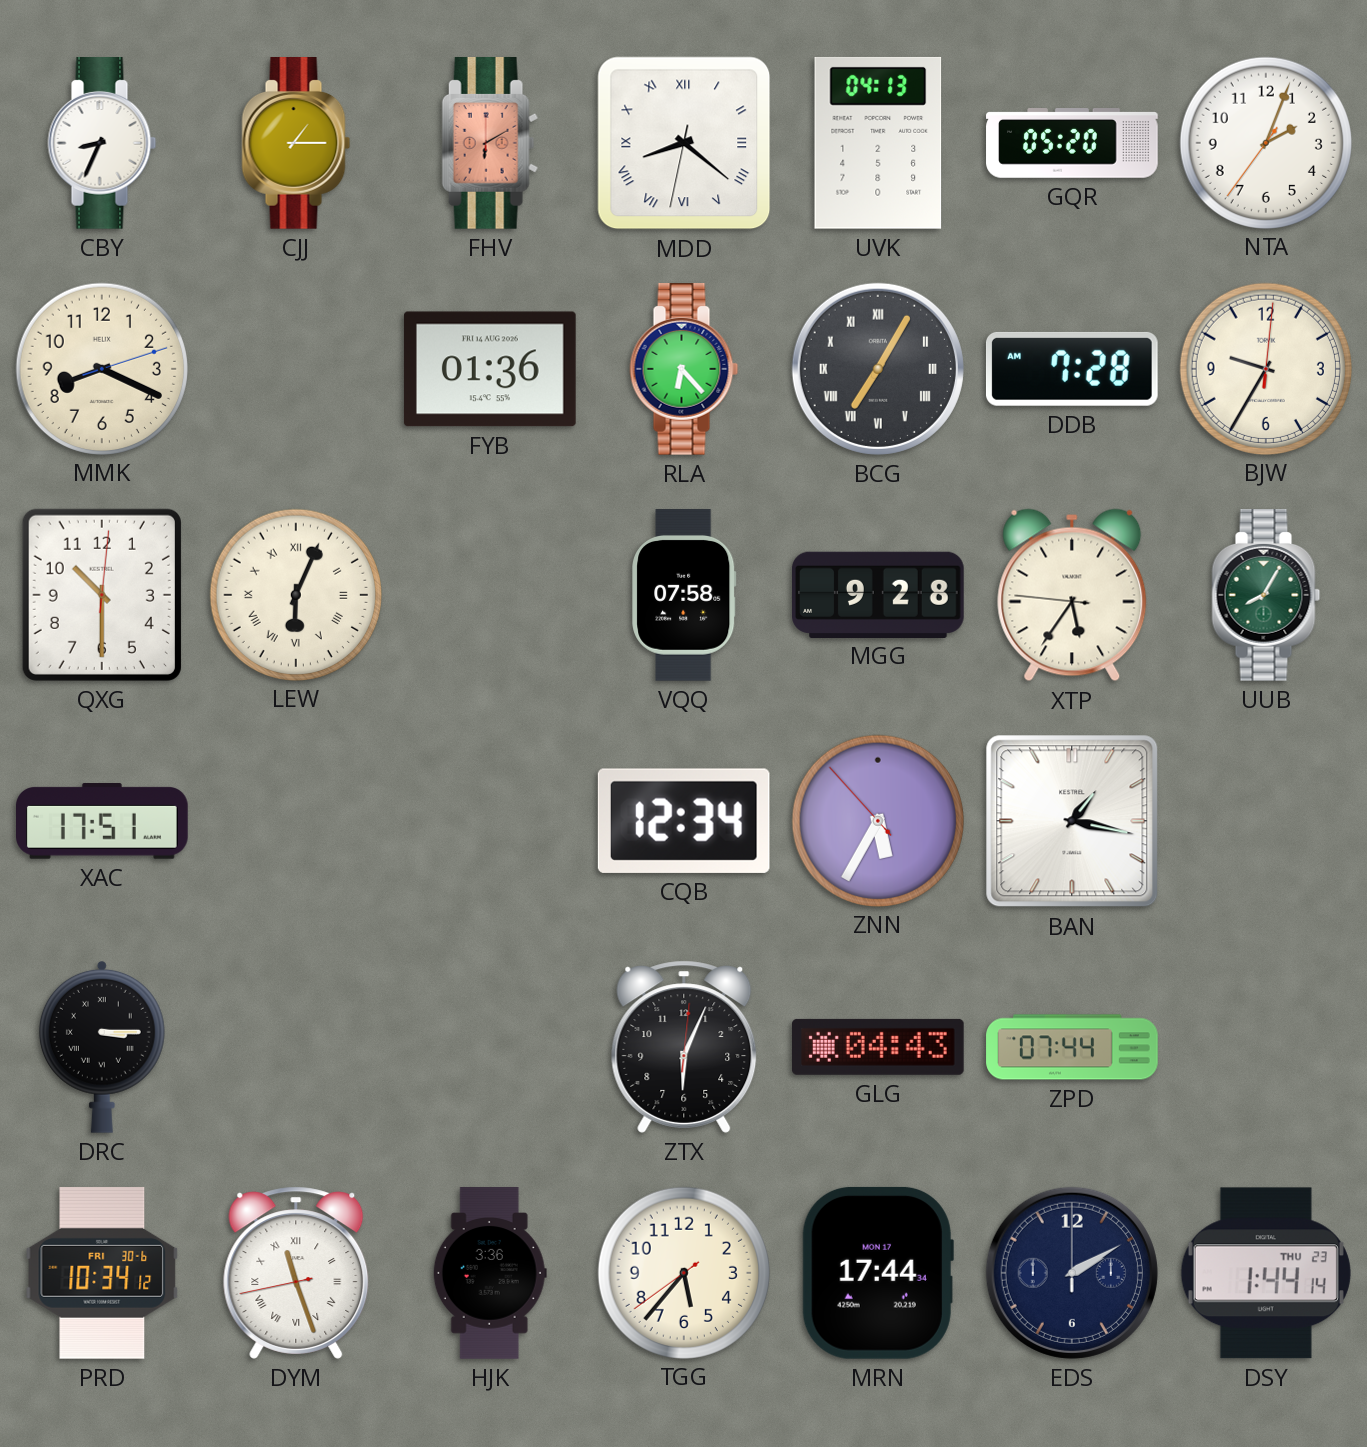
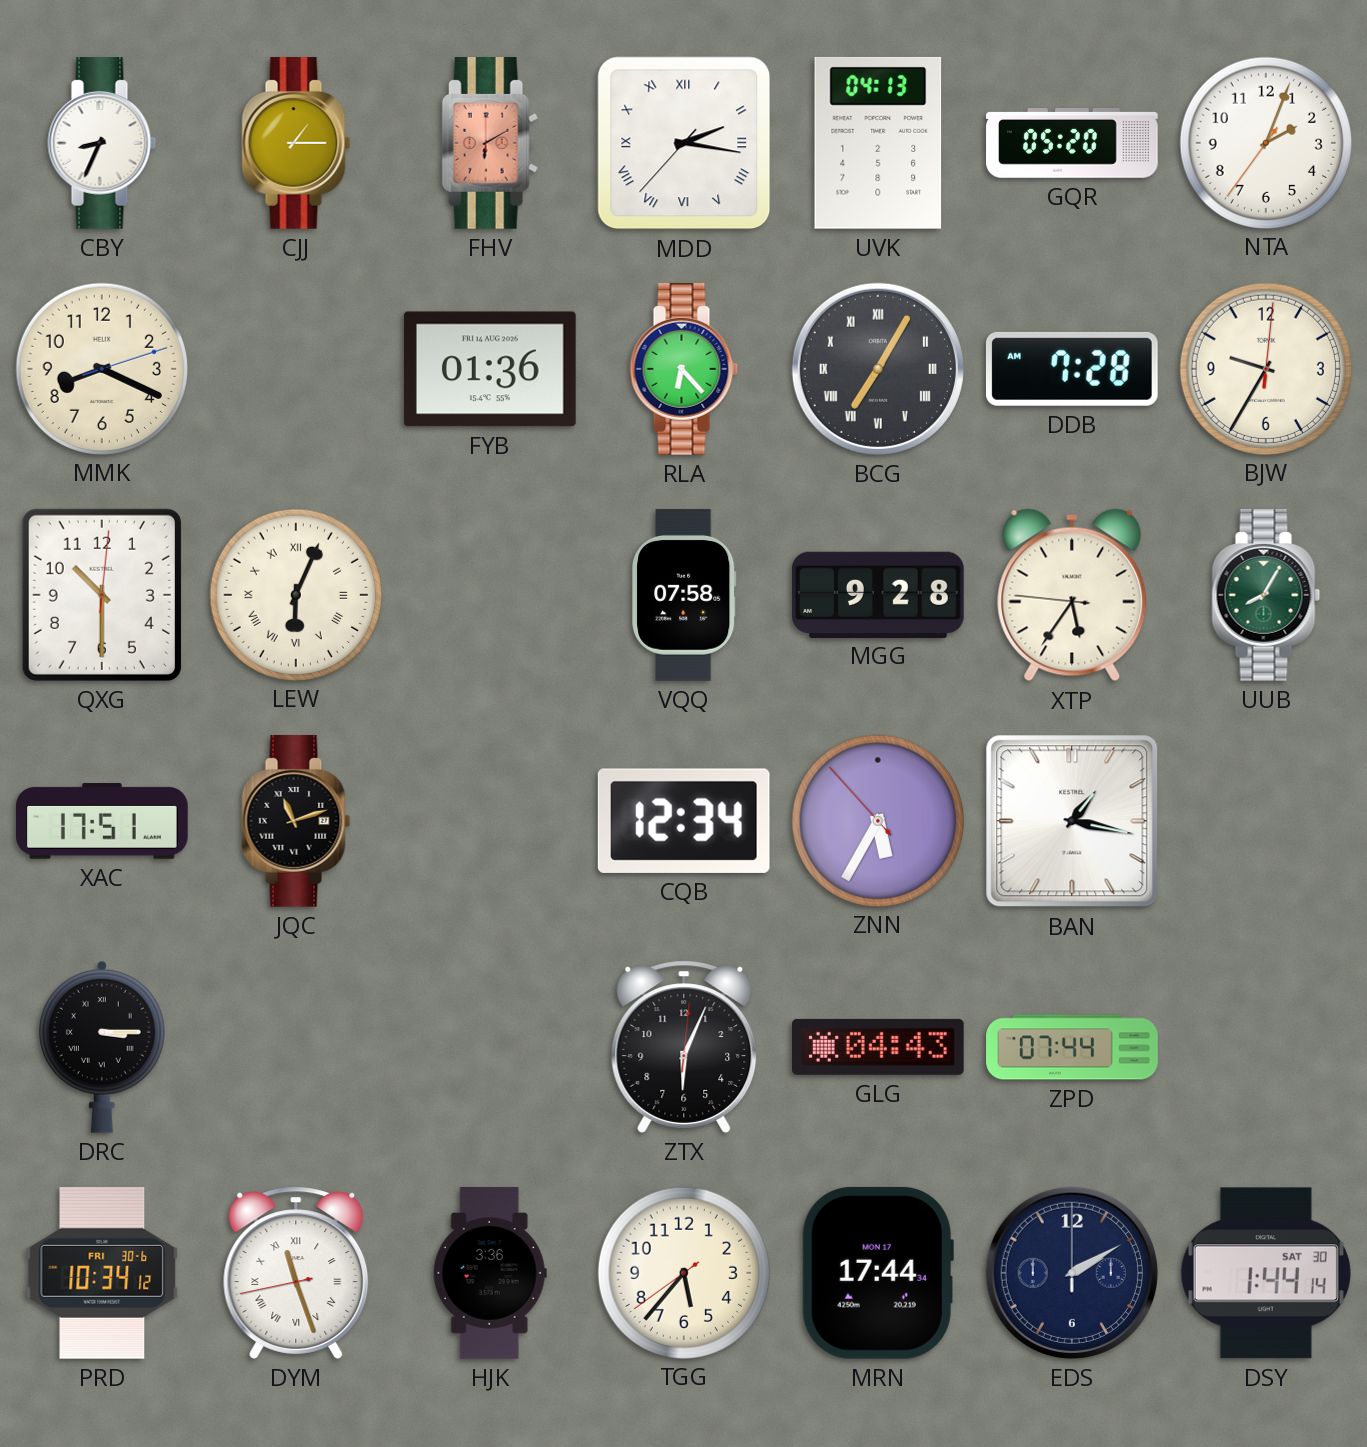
MDD: 8:21 -> 2:16 (684, 143)
JQC: none -> 11:12 (296, 822)
DSY date: THU 23 -> SAT 30 (1266, 1273)
